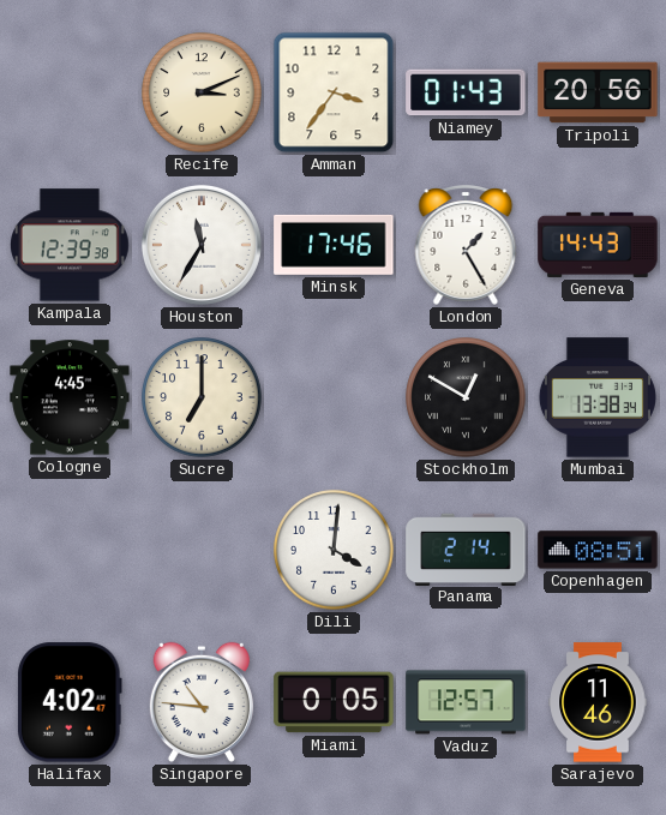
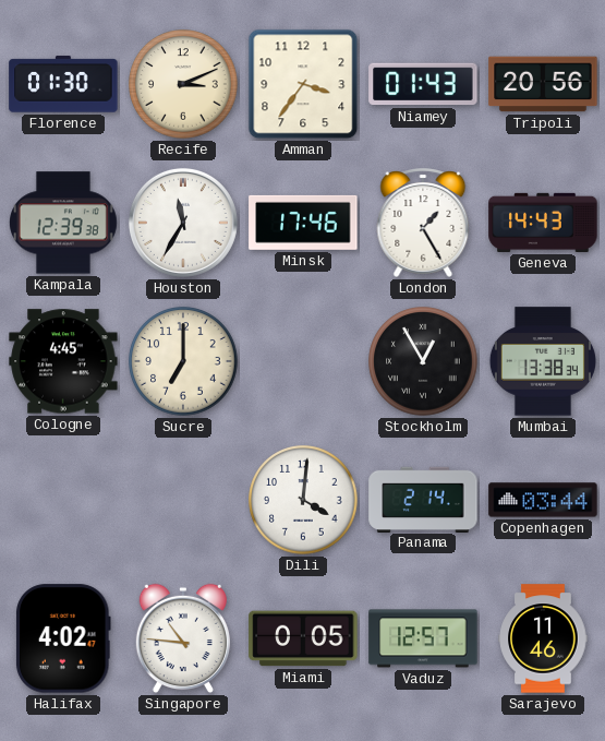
Florence: none -> 01:30 (63, 84)
Stockholm: 12:50 -> 12:55 (423, 361)
Copenhagen: 08:51 -> 03:44 (543, 500)
